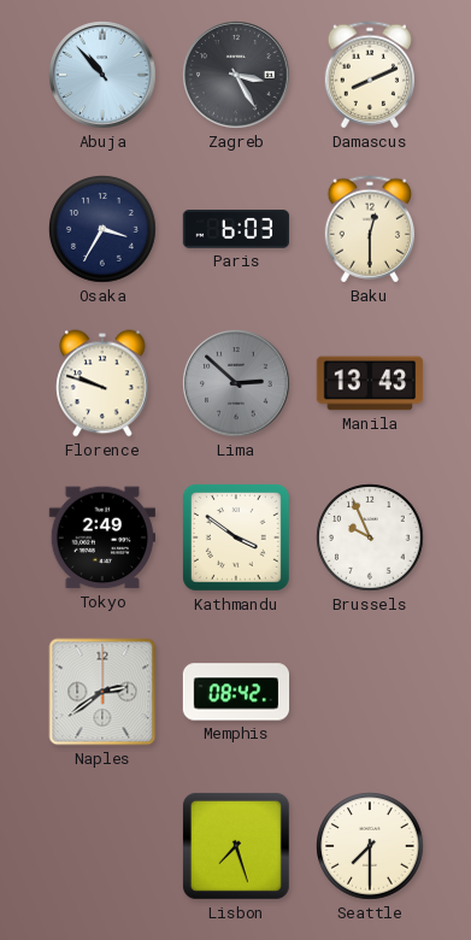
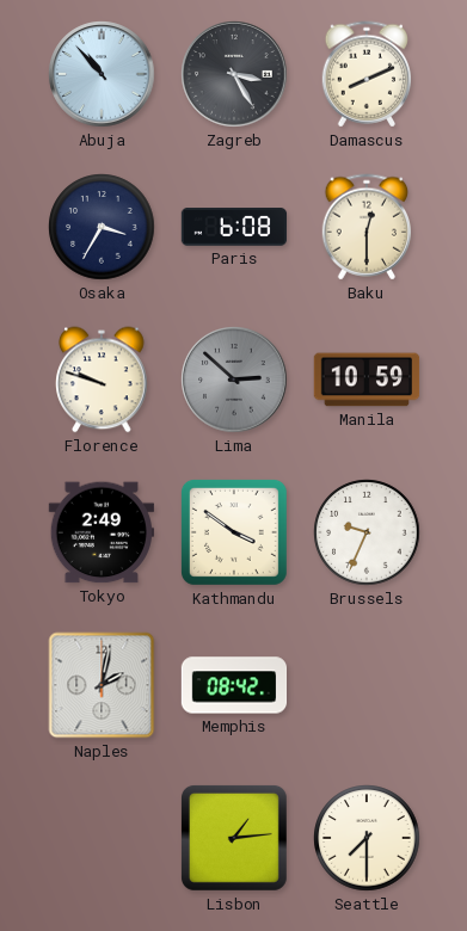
Paris: 6:03 -> 6:08 (234, 227)
Manila: 13:43 -> 10:59 (367, 380)
Brussels: 9:56 -> 9:34 (367, 532)
Naples: 2:39 -> 2:02 (102, 685)
Lisbon: 7:27 -> 1:14 (234, 838)
